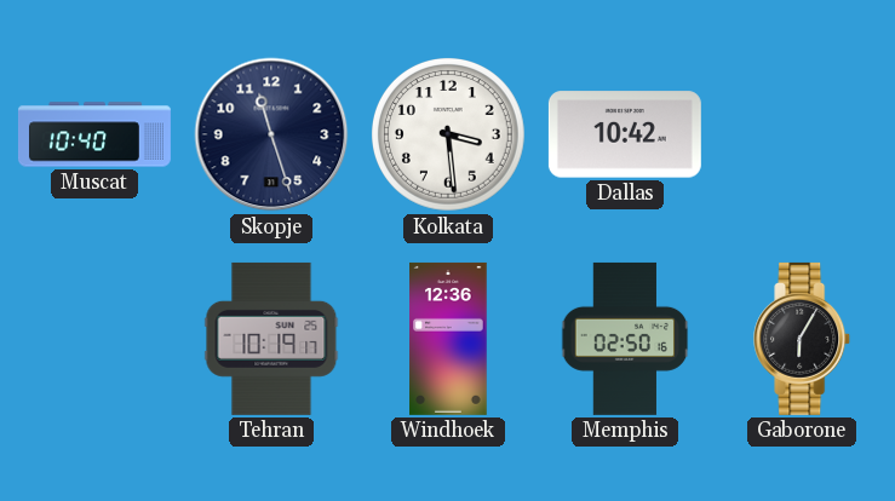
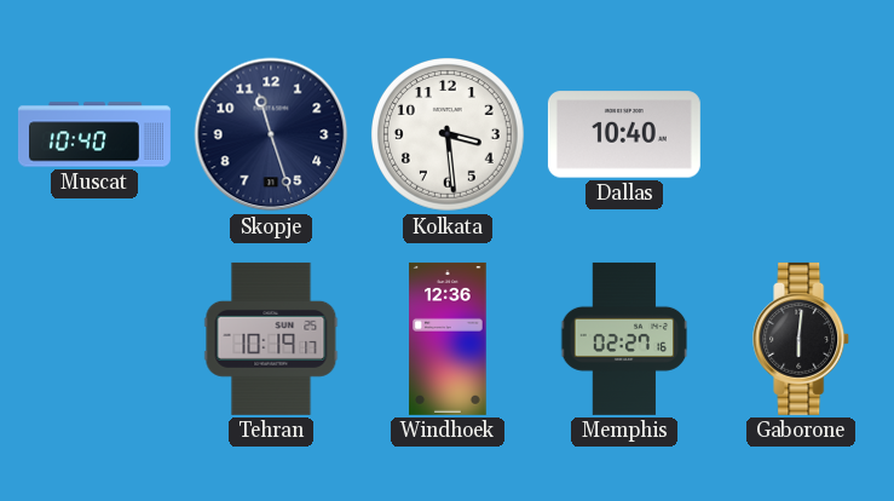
Dallas: 10:42 -> 10:40 (624, 134)
Memphis: 02:50 -> 02:27 (624, 339)
Gaborone: 6:05 -> 6:01 (802, 339)
